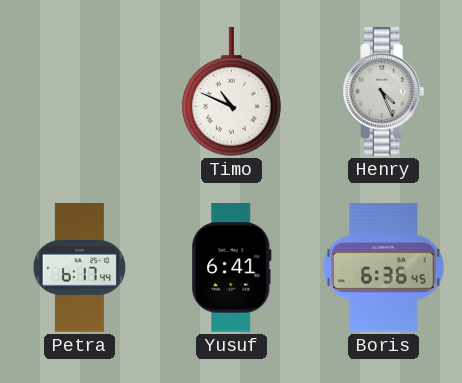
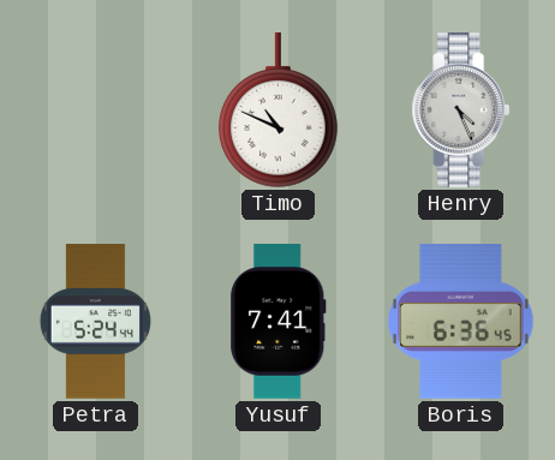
Petra: 6:17 -> 5:24 (95, 322)
Yusuf: 6:41 -> 7:41 (279, 322)
